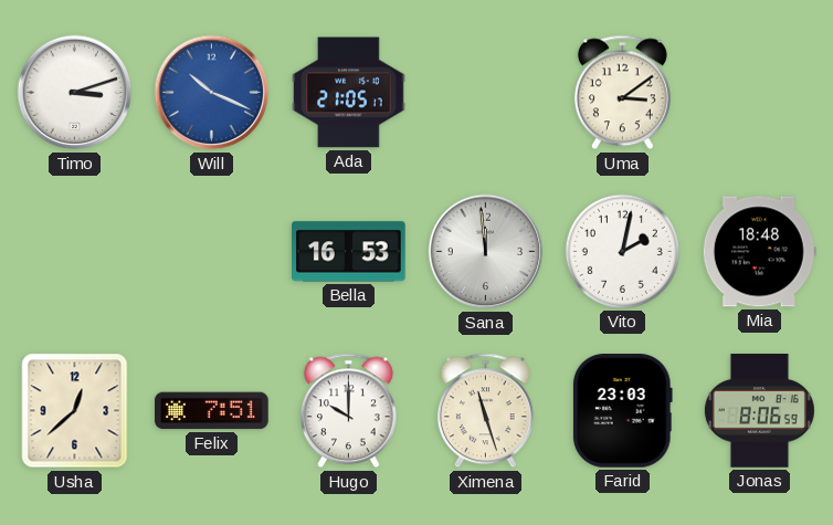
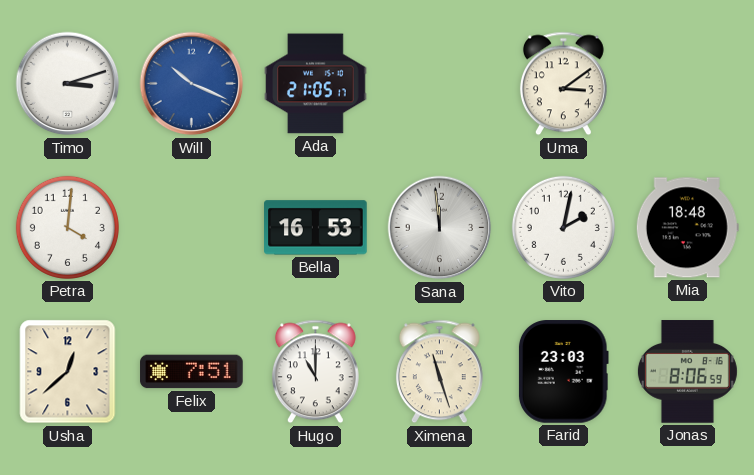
Petra: none -> 4:01 (67, 227)
Hugo: 10:00 -> 11:00 (315, 372)
